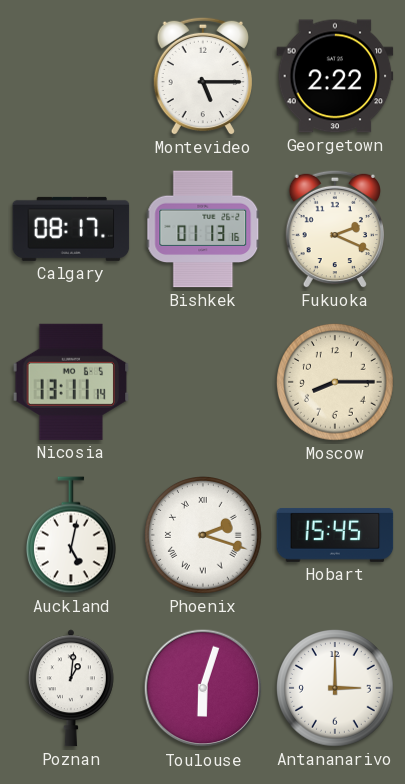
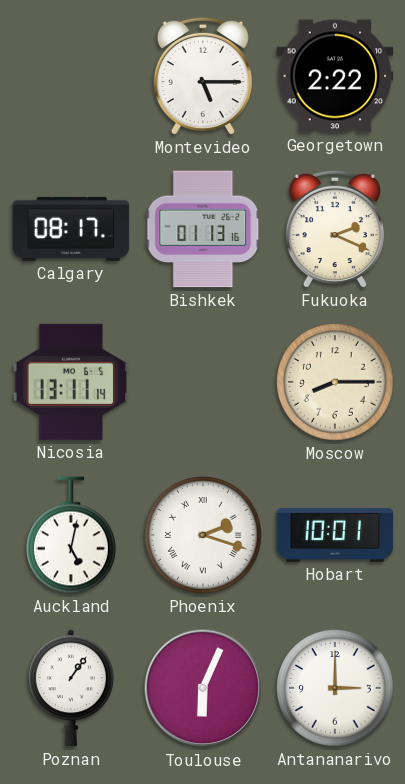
Hobart: 15:45 -> 10:01 (335, 535)
Poznan: 1:01 -> 1:06 (71, 688)
Toulouse: 6:03 -> 6:04 (203, 688)
